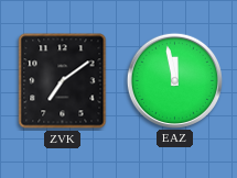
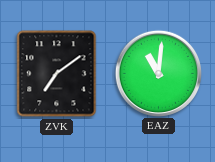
EAZ: 11:58 -> 11:01 (158, 73)
